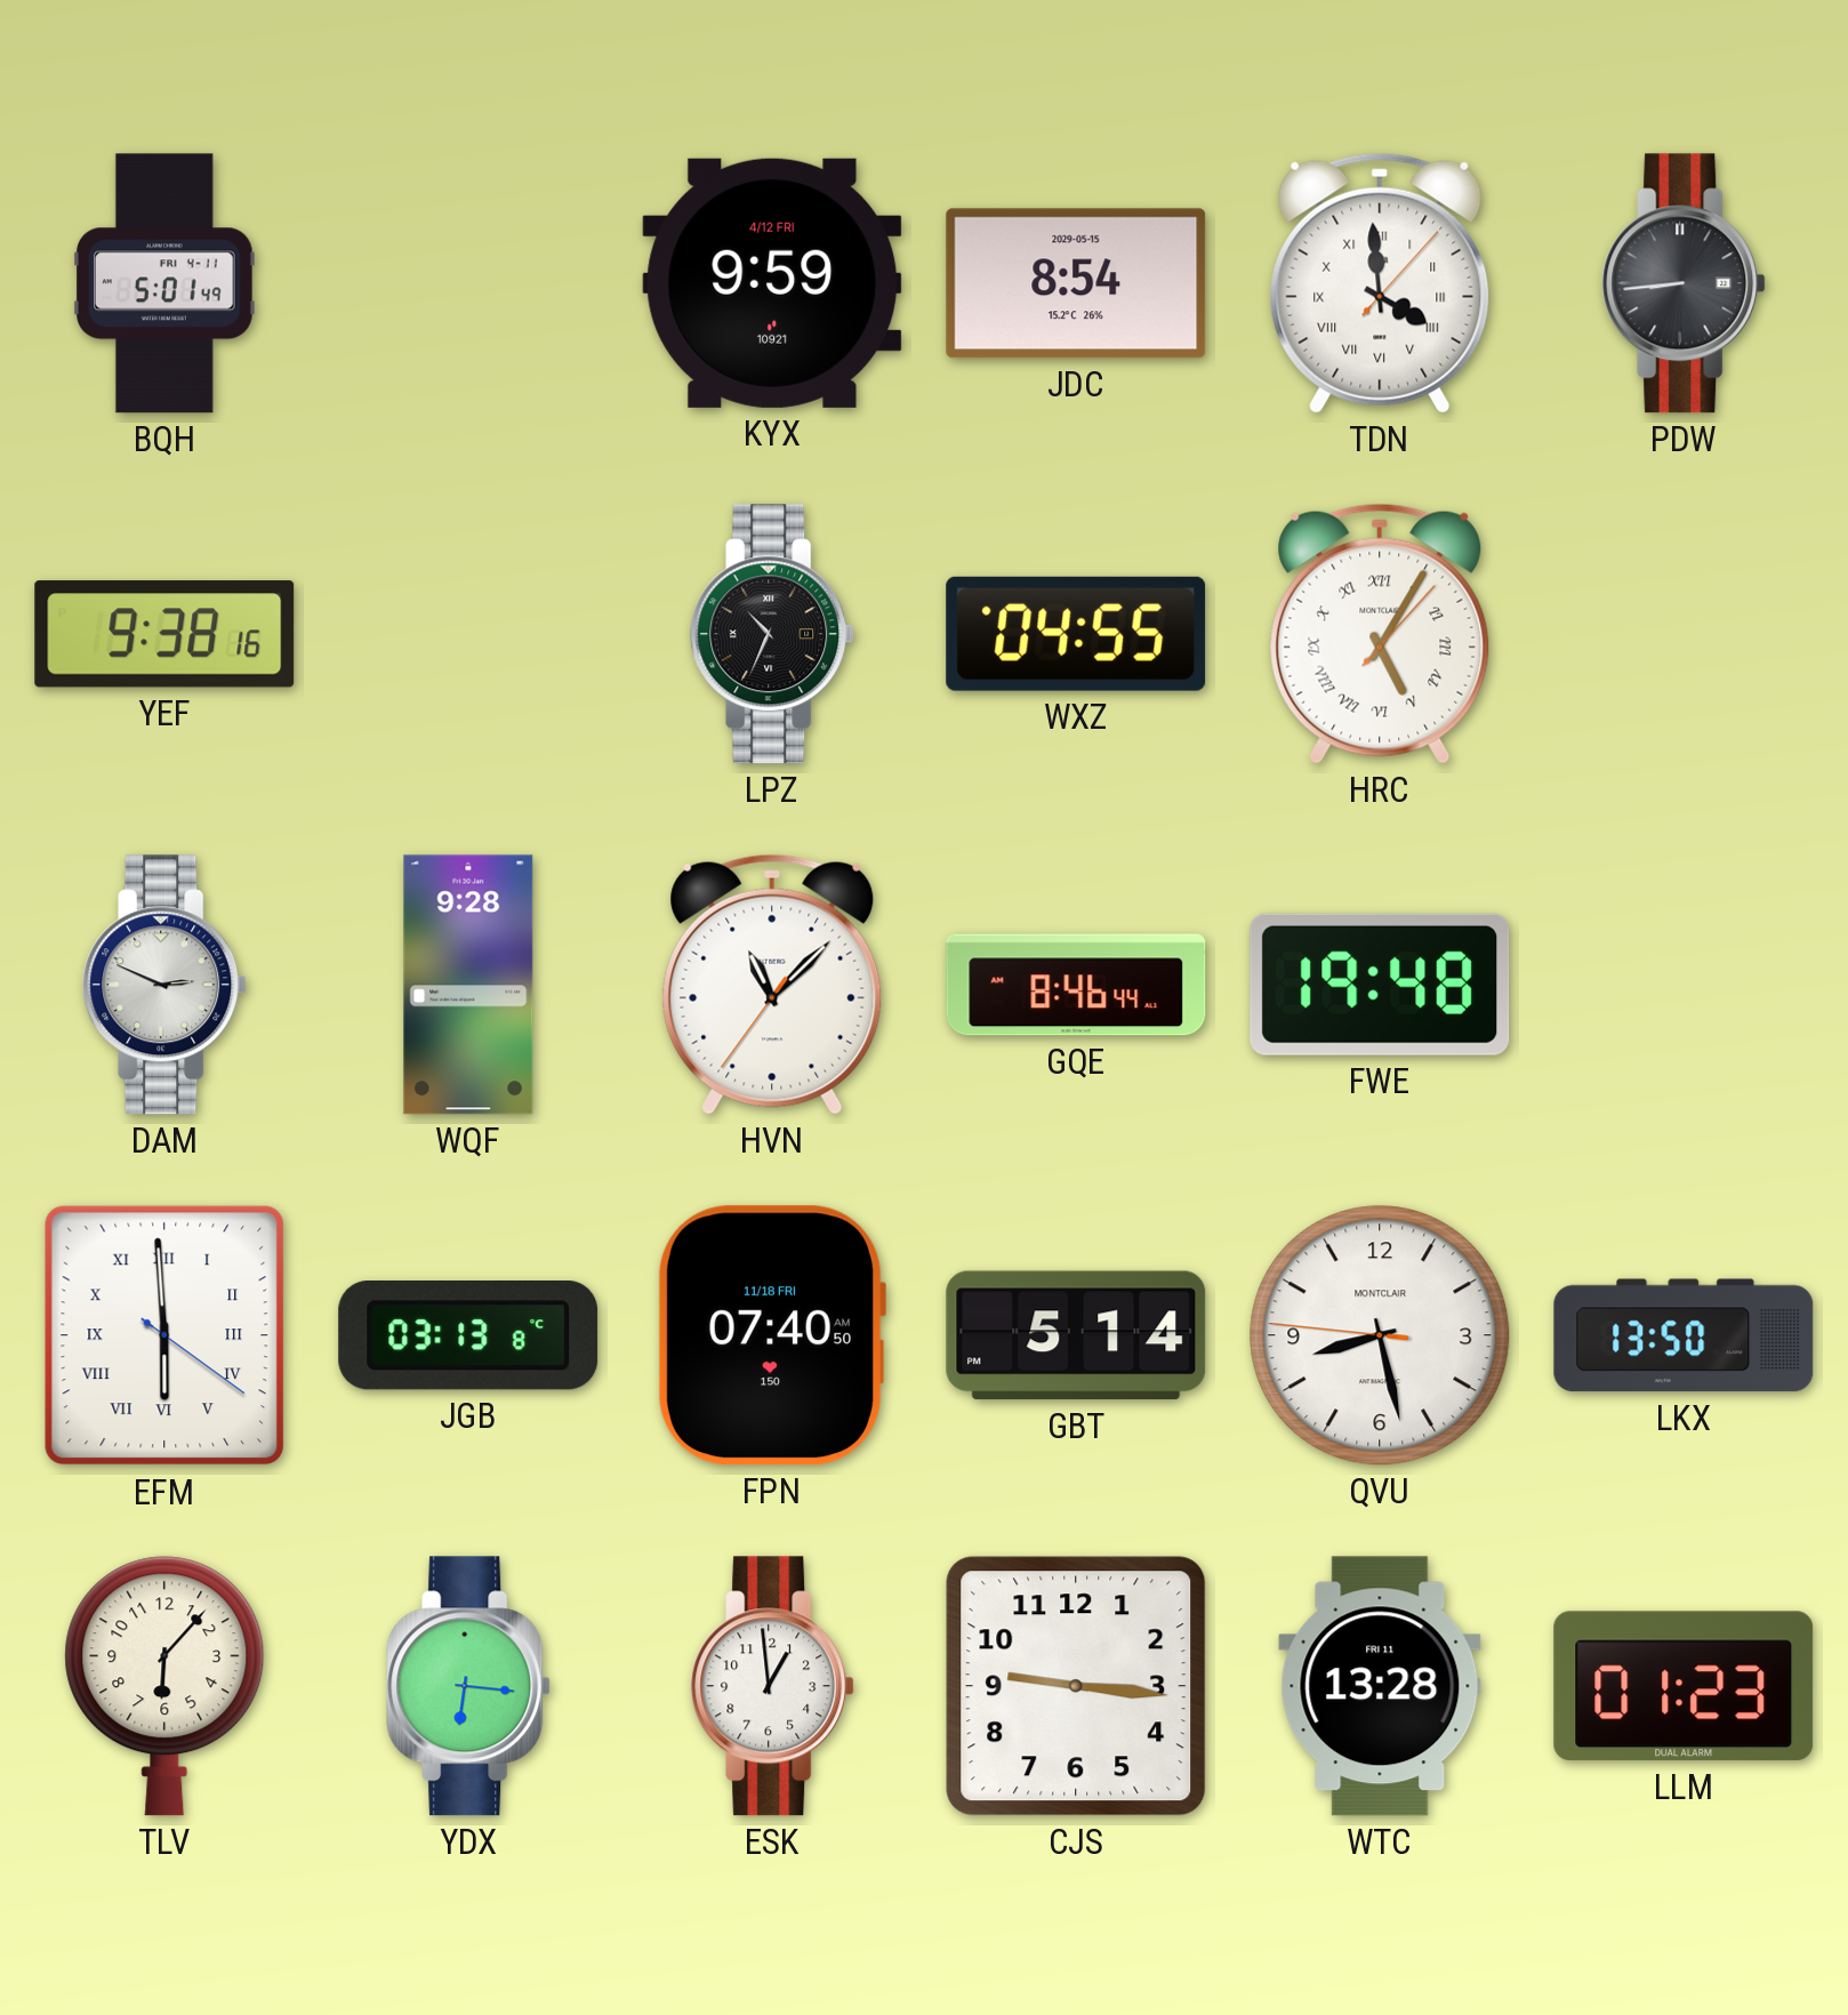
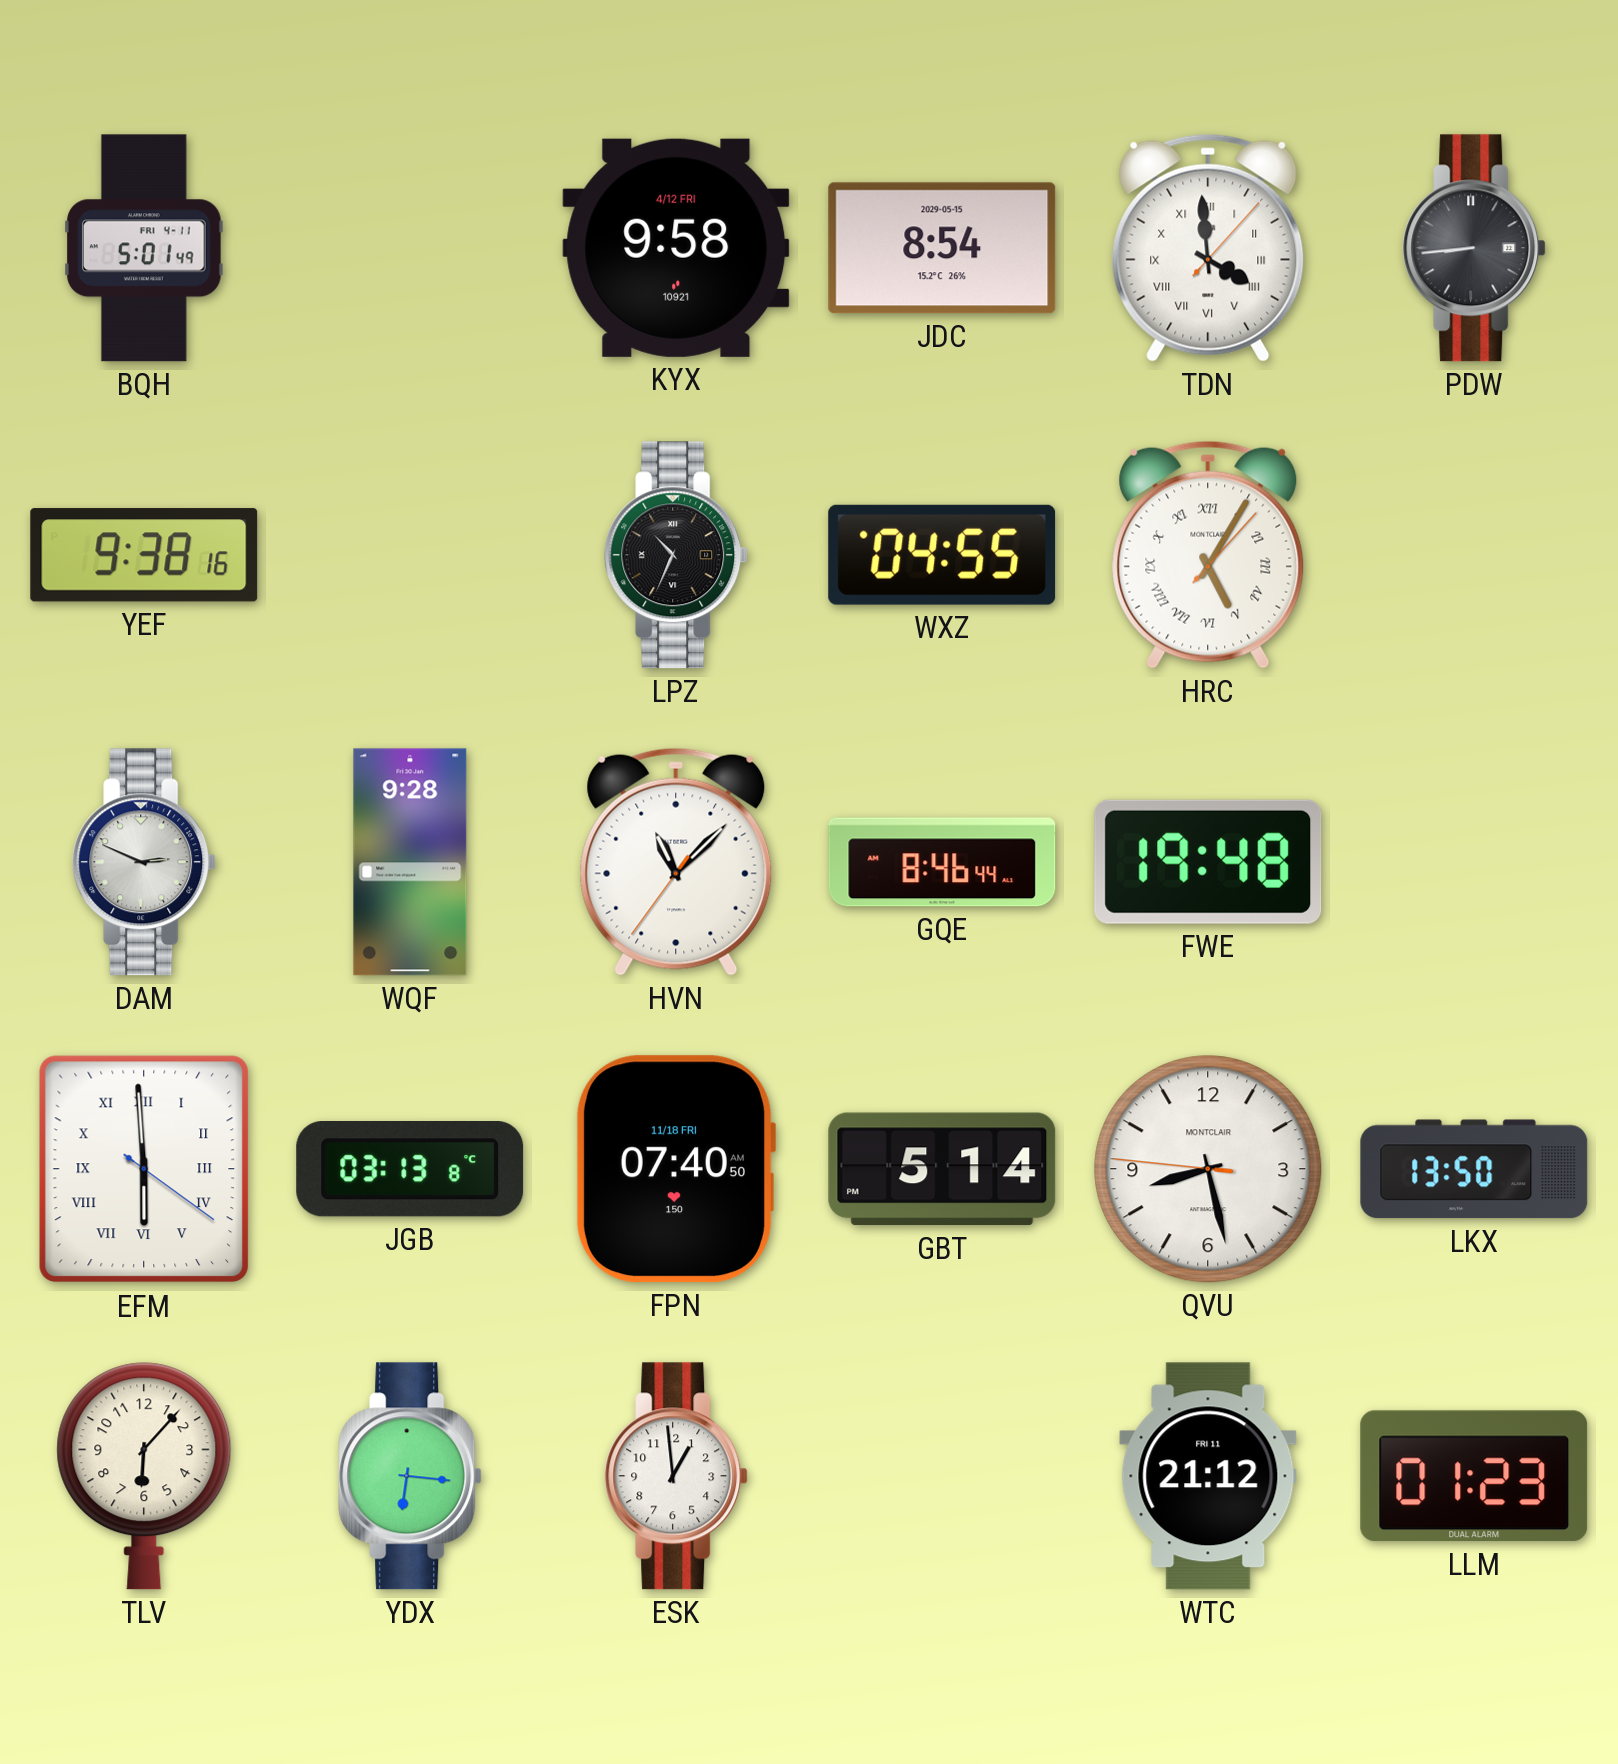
KYX: 9:59 -> 9:58 (676, 248)
CJS: 9:16 -> none (1076, 1686)
WTC: 13:28 -> 21:12 (1208, 1476)
